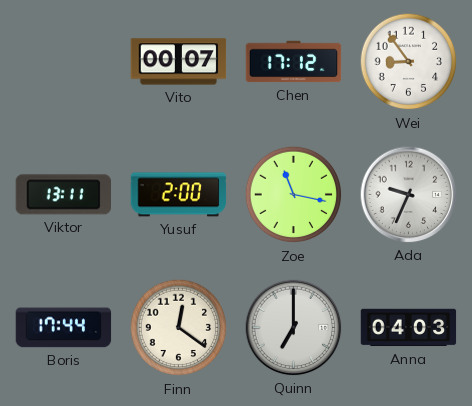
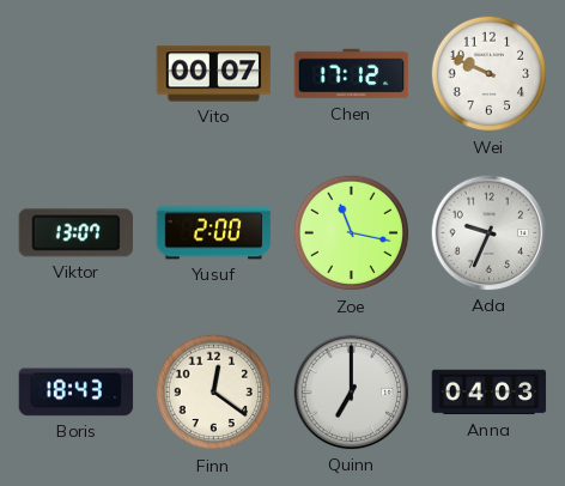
Wei: 8:54 -> 9:49 (490, 74)
Viktor: 13:11 -> 13:07 (75, 233)
Boris: 17:44 -> 18:43 (77, 393)
